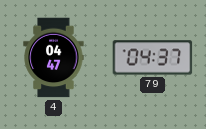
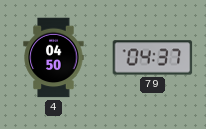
4: 04:47 -> 04:50 (54, 58)
